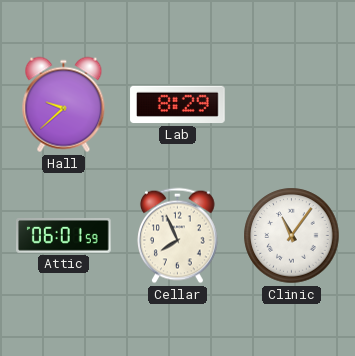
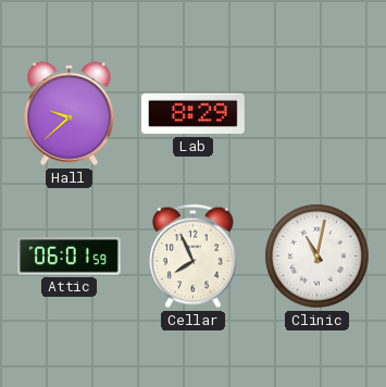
Clinic: 11:06 -> 11:02 (317, 257)
